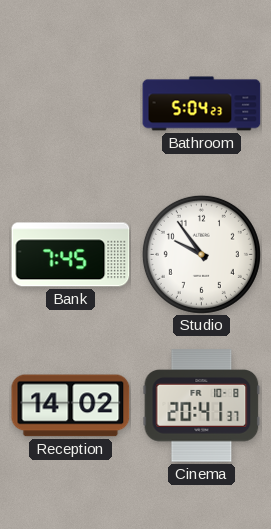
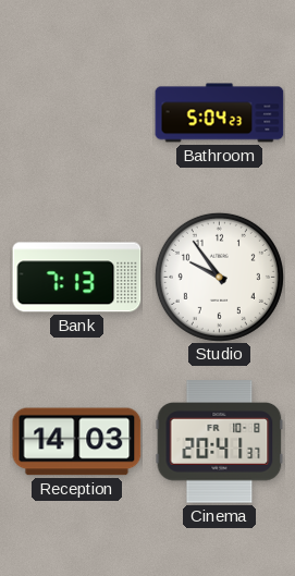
Bank: 7:45 -> 7:13 (77, 278)
Reception: 14:02 -> 14:03 (77, 442)
